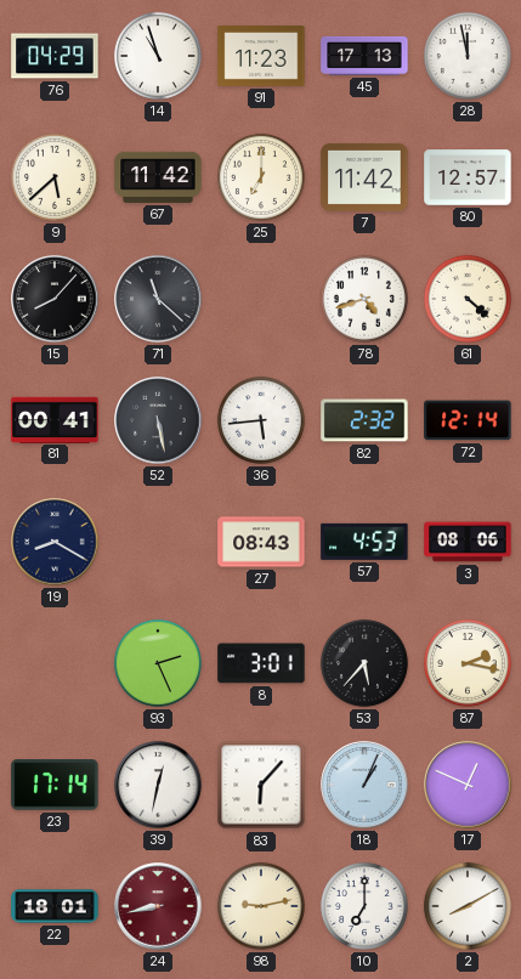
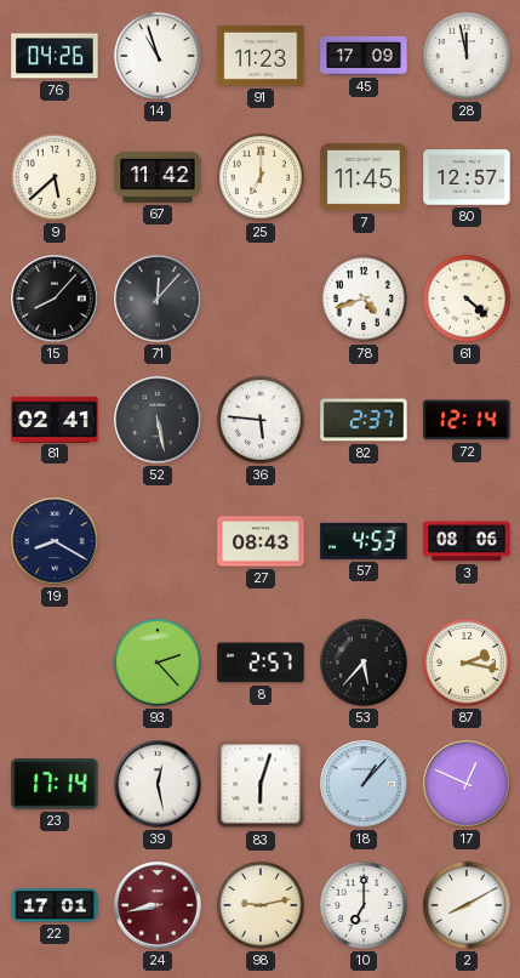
76: 04:29 -> 04:26 (55, 56)
45: 17:13 -> 17:09 (364, 56)
7: 11:42 -> 11:45 (364, 177)
71: 11:22 -> 12:07 (158, 298)
81: 00:41 -> 02:41 (55, 419)
36: 5:44 -> 5:46 (261, 420)
82: 2:32 -> 2:37 (364, 420)
93: 2:26 -> 2:23 (158, 663)
8: 3:01 -> 2:57 (261, 663)
39: 12:32 -> 12:28 (158, 784)
83: 6:07 -> 6:03 (261, 784)
18: 1:04 -> 1:07 (364, 784)
22: 18:01 -> 17:01 (55, 905)
